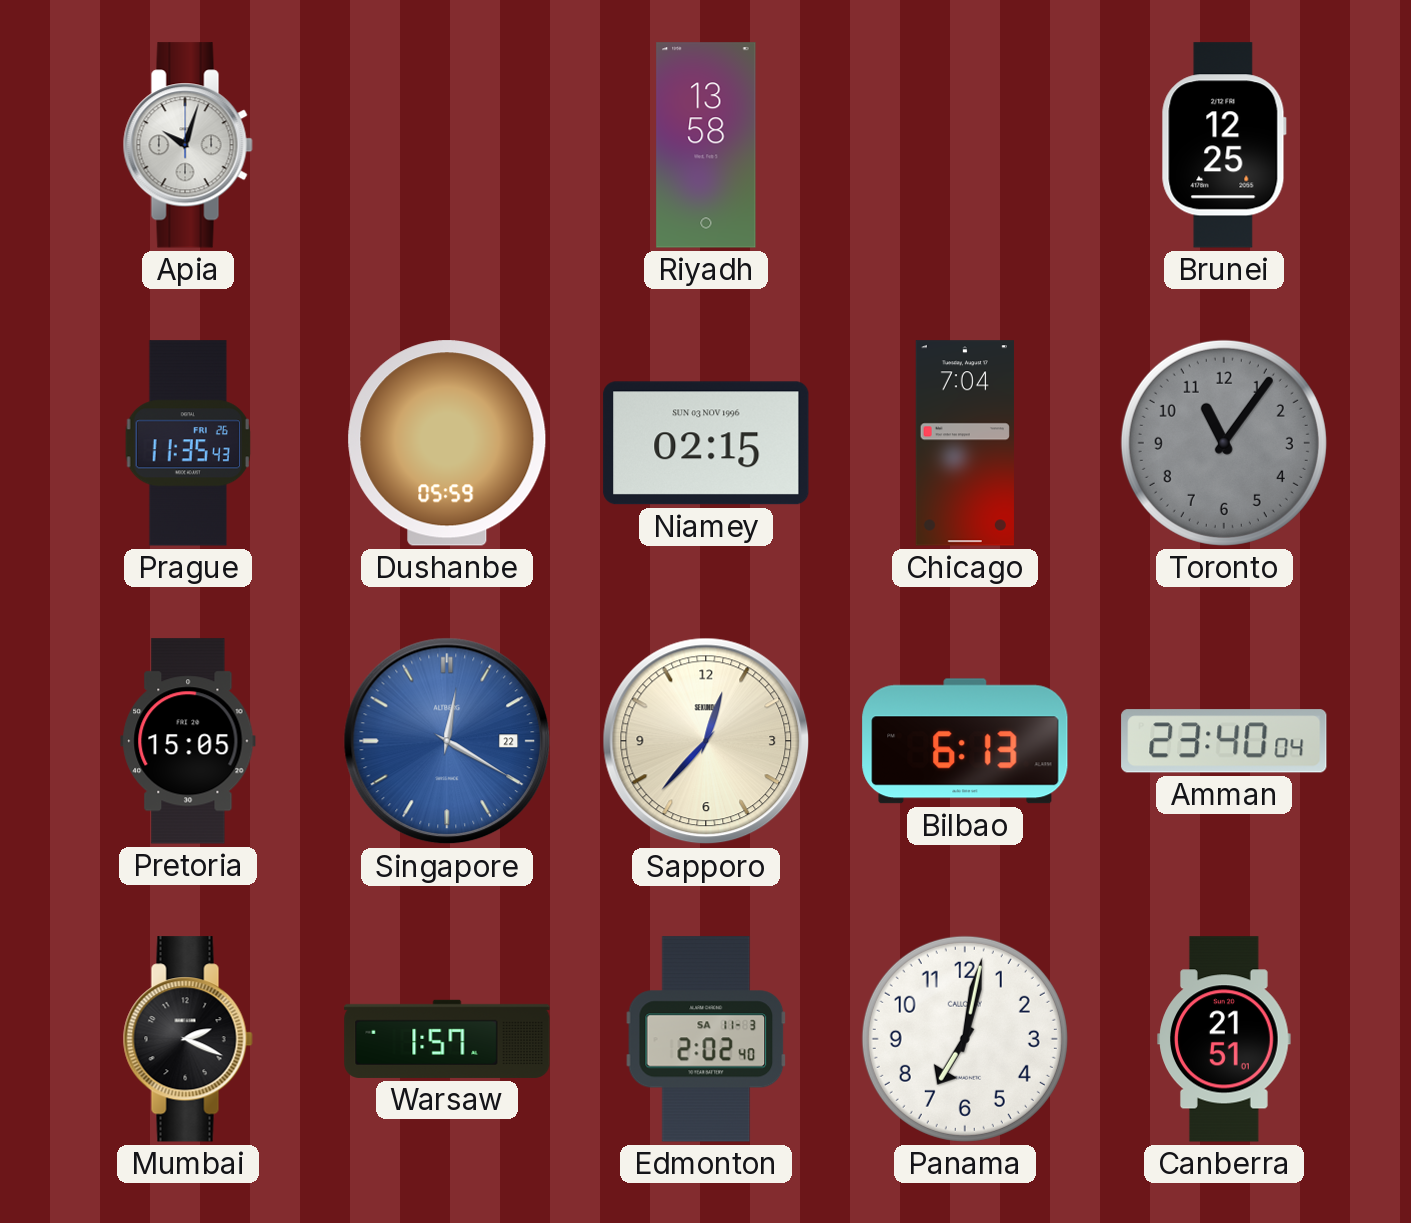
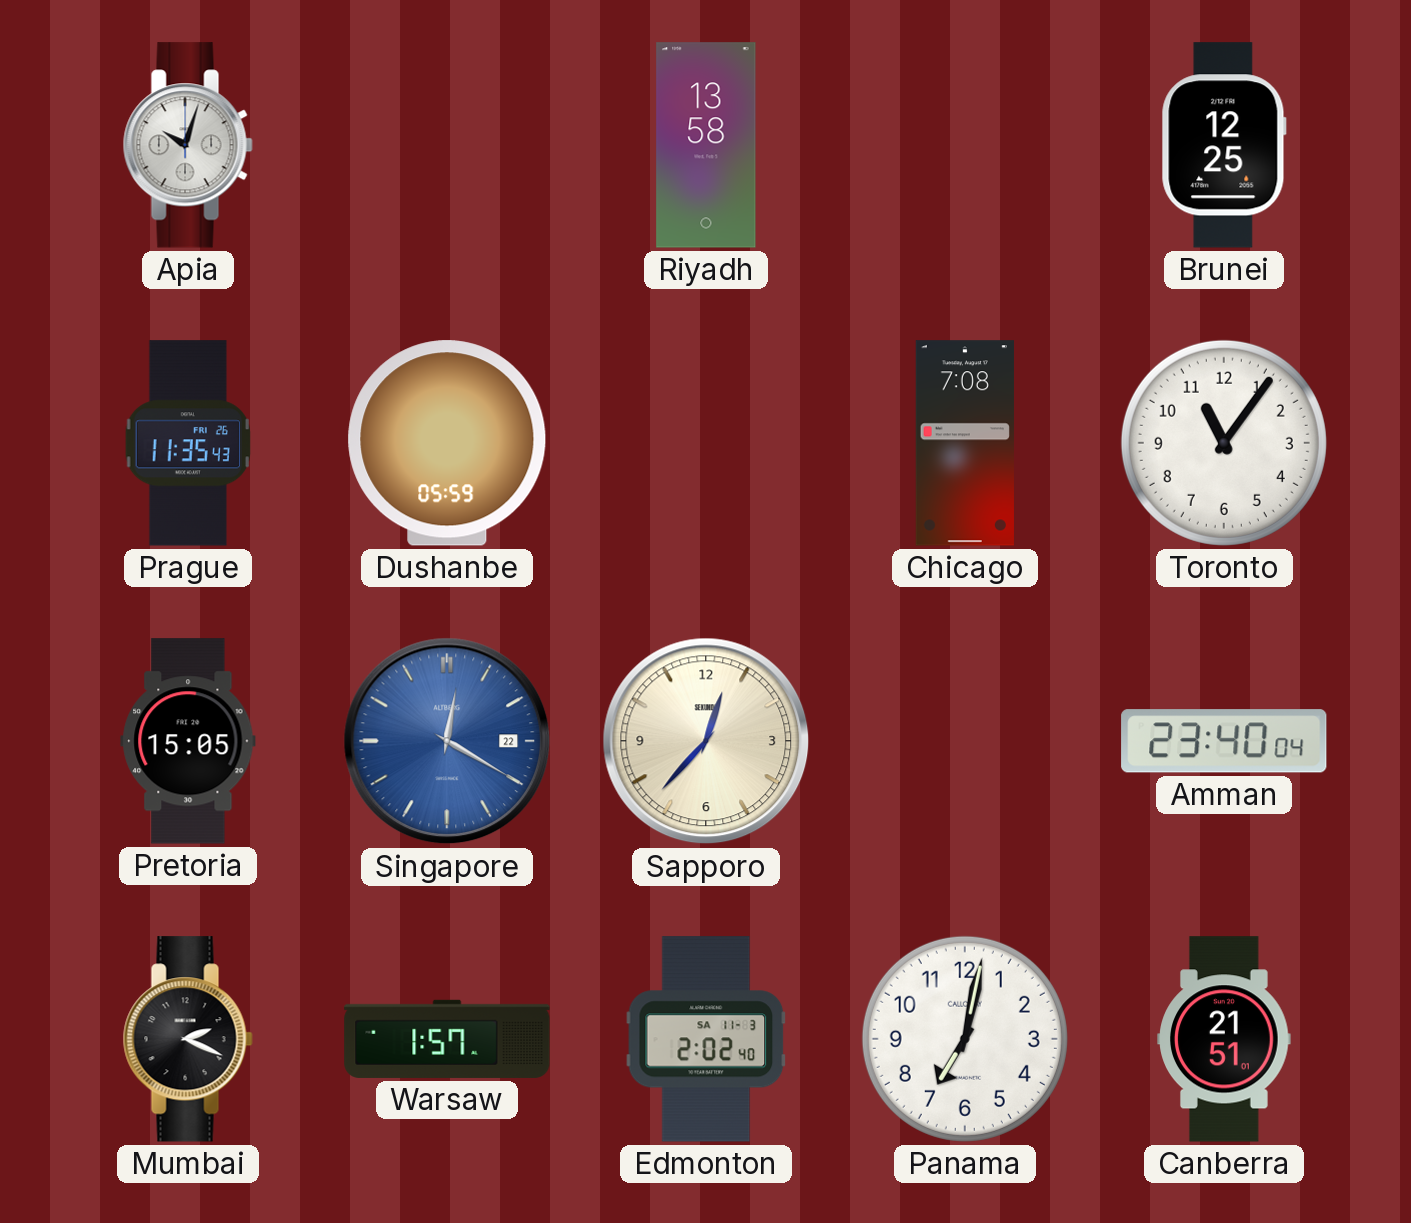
Niamey: 02:15 -> none (706, 443)
Chicago: 7:04 -> 7:08 (965, 443)
Toronto dial: grey -> white (1224, 443)
Bilbao: 6:13 -> none (965, 741)
